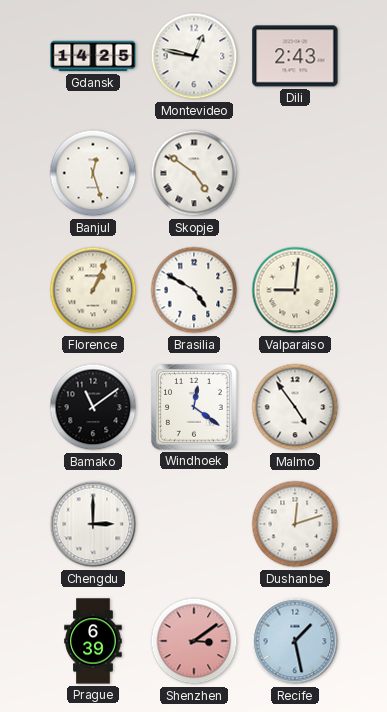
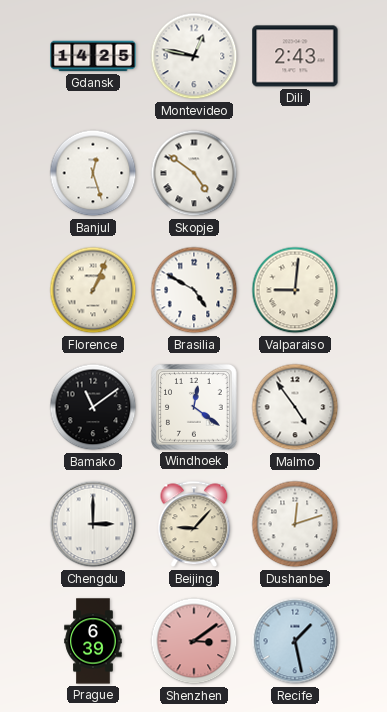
Beijing: none -> 9:07 (194, 524)
